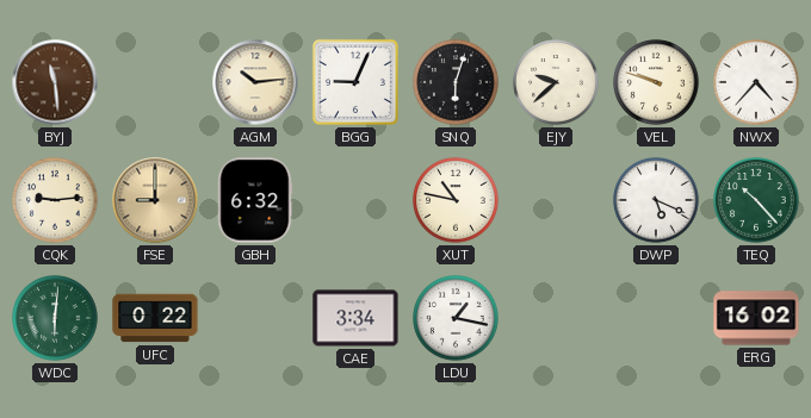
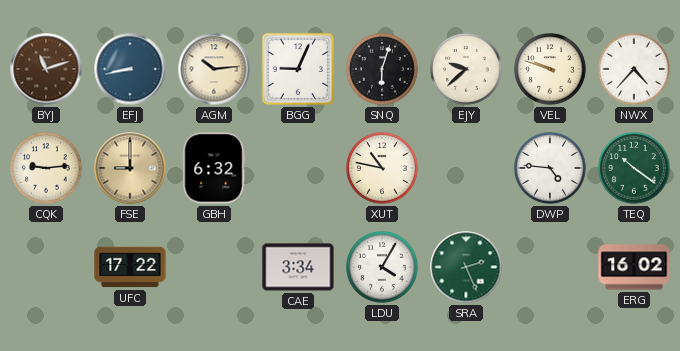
BYJ: 11:29 -> 11:12 (46, 69)
EFJ: none -> 8:43 (130, 69)
DWP: 5:19 -> 4:46 (550, 168)
TEQ: 10:23 -> 10:21 (634, 168)
WDC: 6:01 -> none (55, 318)
UFC: 0:22 -> 17:22 (130, 267)
LDU: 1:17 -> 4:05 (382, 267)
SRA: none -> 2:26 (466, 267)
